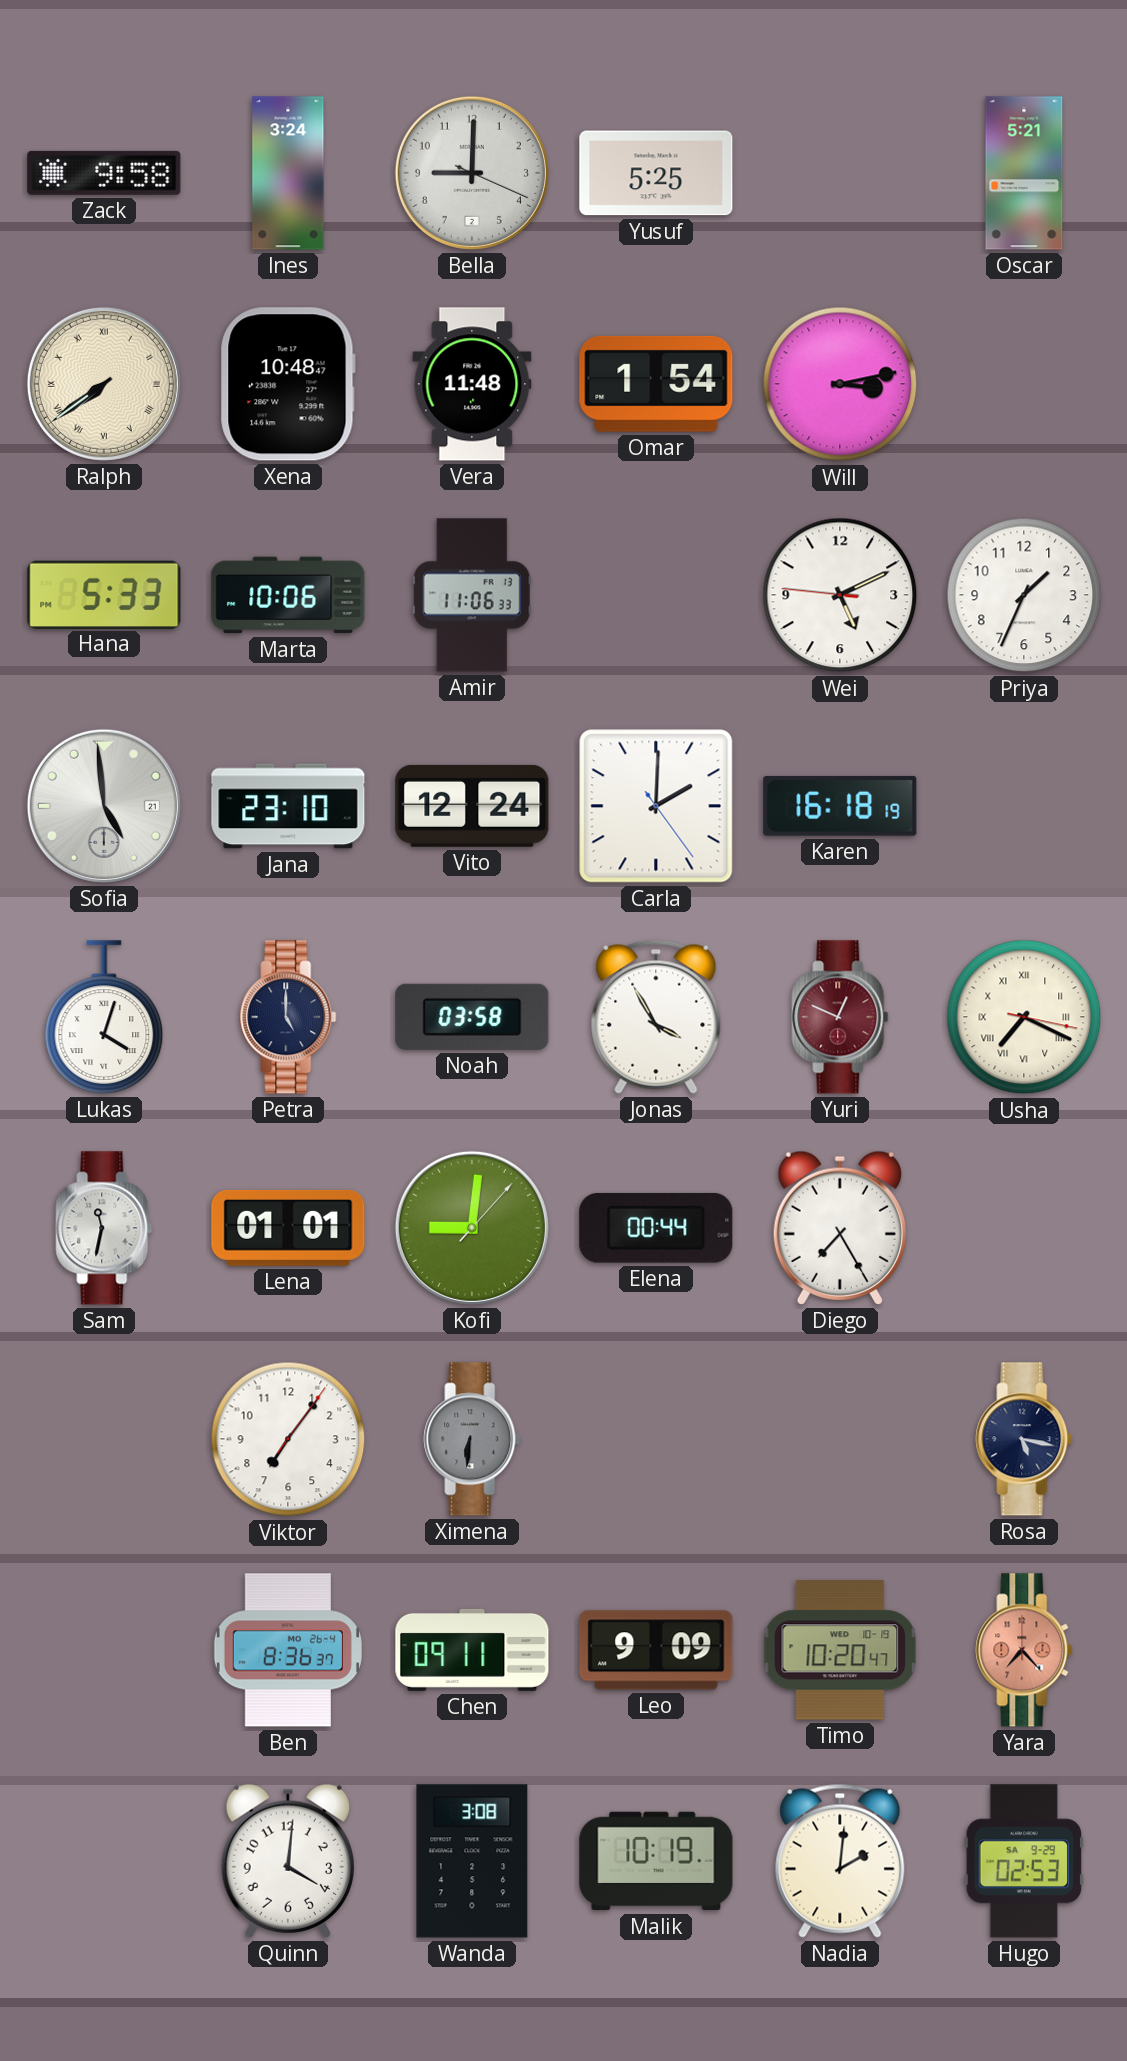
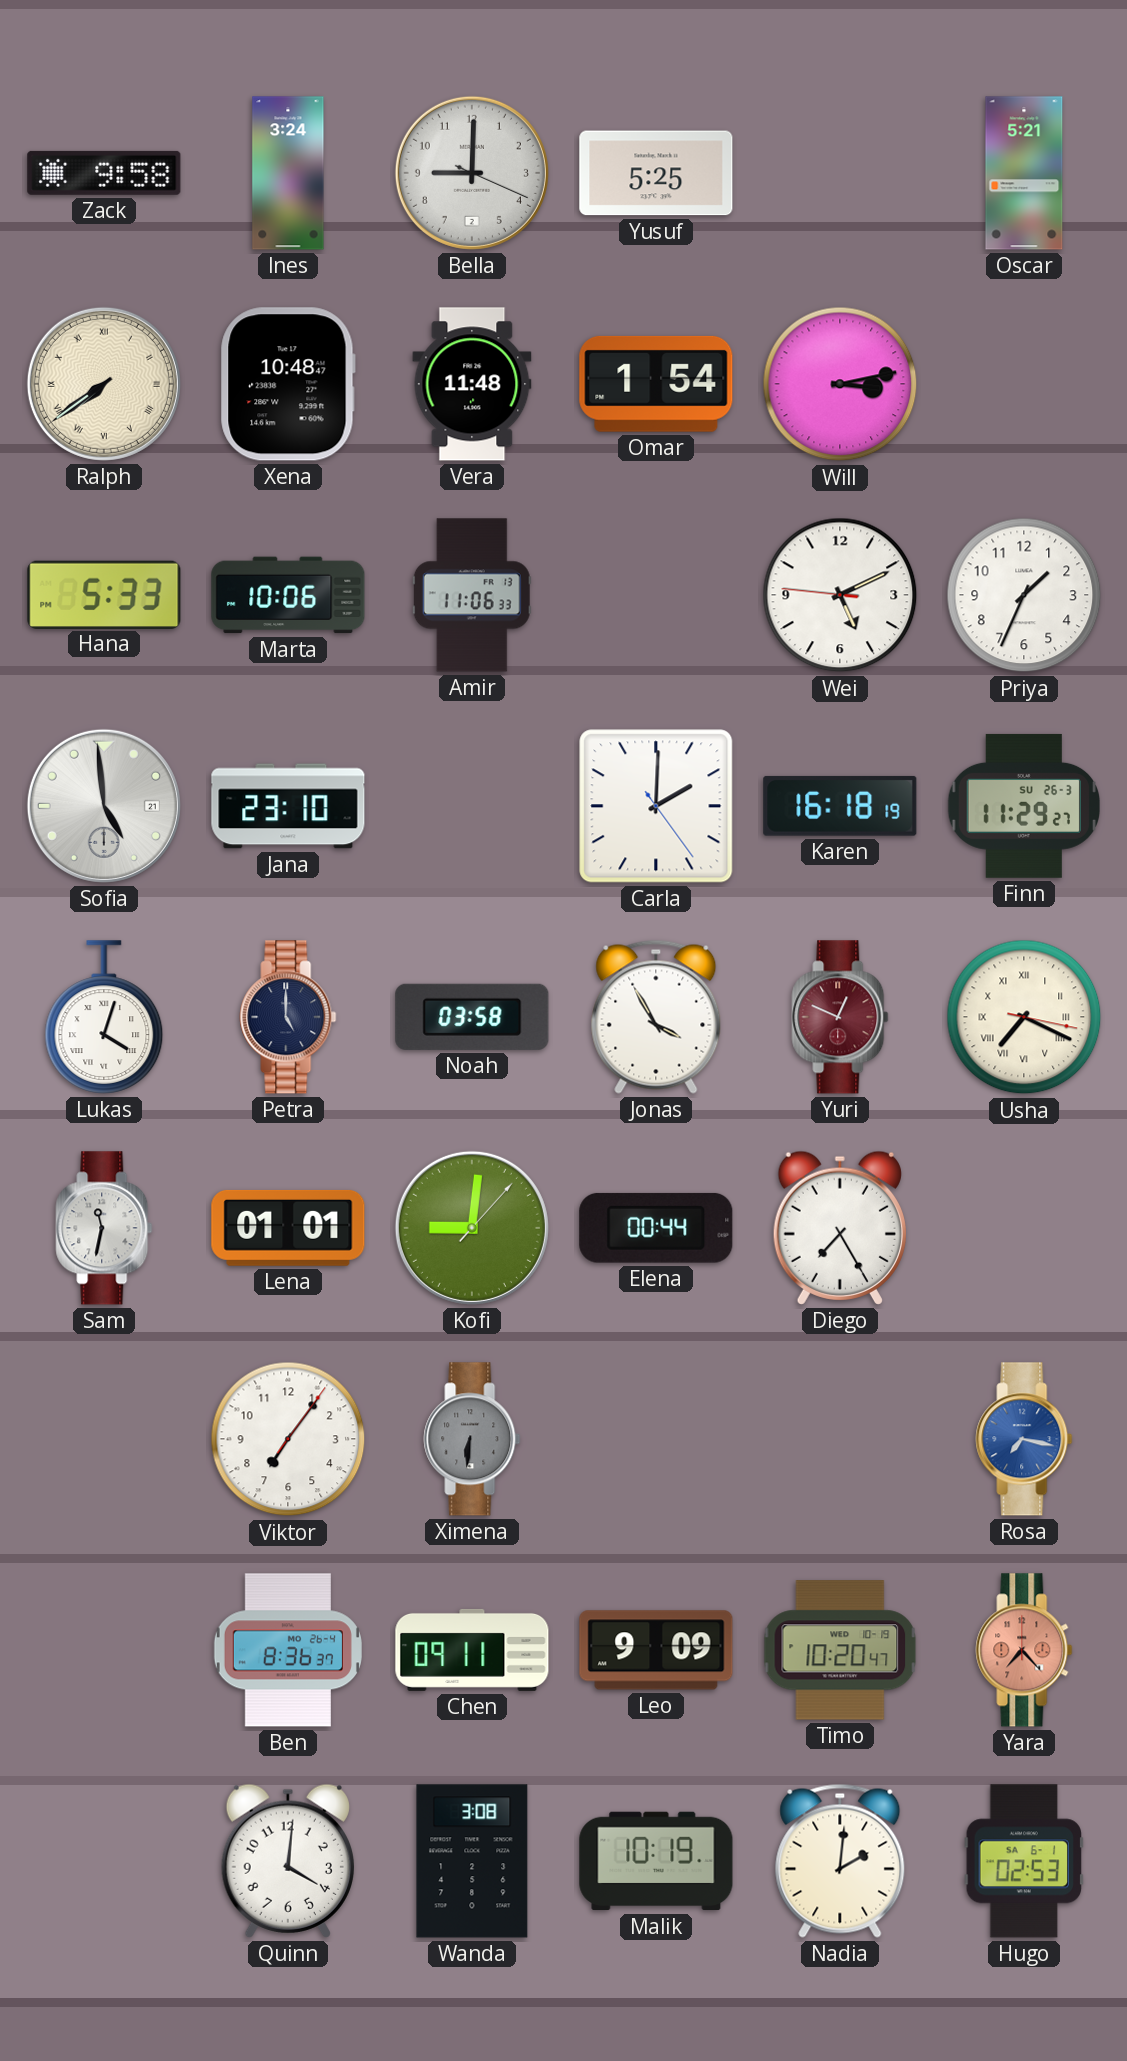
Vito: 12:24 -> none (472, 806)
Finn: none -> 11:29 (1023, 806)
Rosa: 5:17 -> 7:17 (1024, 1439)
Rosa dial: navy -> blue (1024, 1439)
Hugo date: SA 9-29 -> SA 6-1 (1024, 1861)
